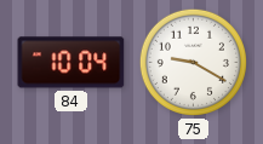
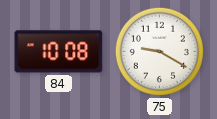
84: 10:04 -> 10:08 (59, 52)
